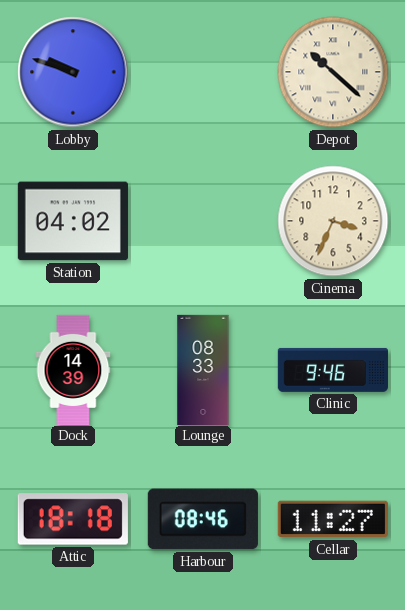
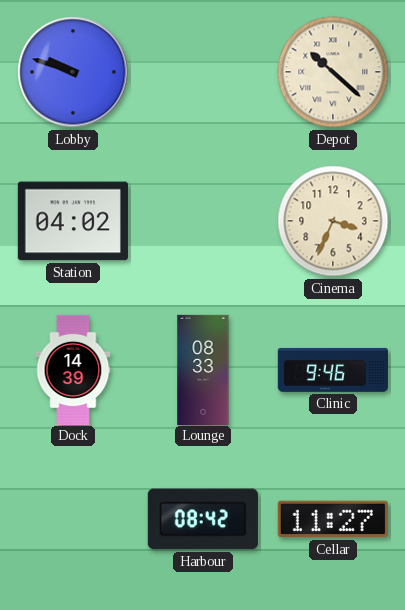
Attic: 18:18 -> none (73, 519)
Harbour: 08:46 -> 08:42 (203, 519)
